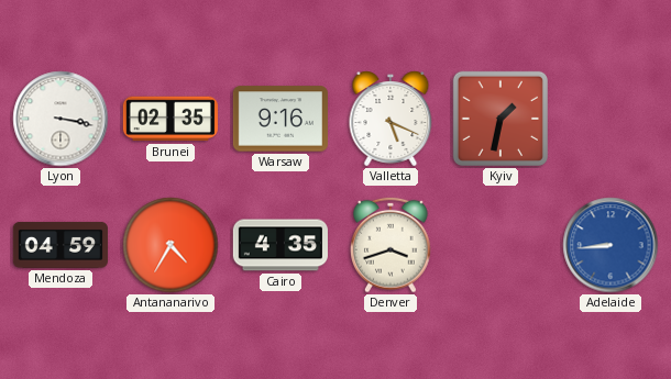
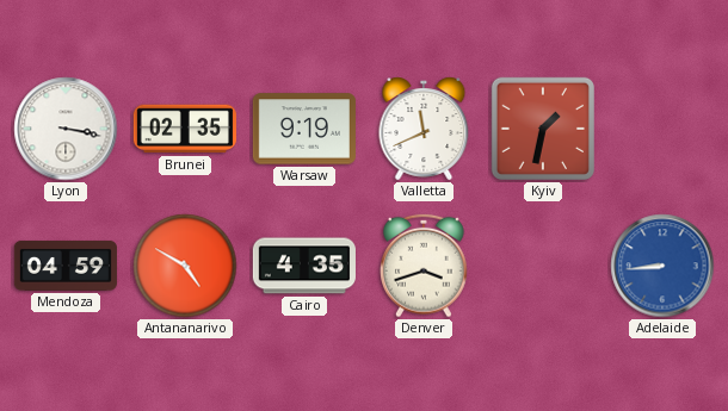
Warsaw: 9:16 -> 9:19 (304, 129)
Valletta: 5:19 -> 11:41 (424, 129)
Antananarivo: 4:35 -> 4:50 (185, 266)
